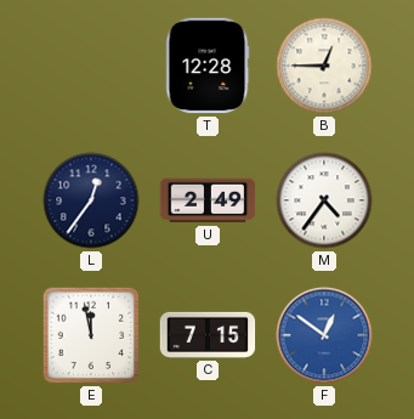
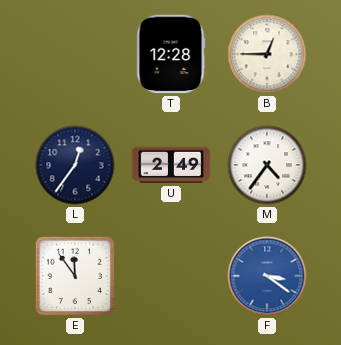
E: 11:58 -> 11:54 (75, 276)
C: 7:15 -> none (208, 335)
F: 12:51 -> 3:21 (267, 276)
